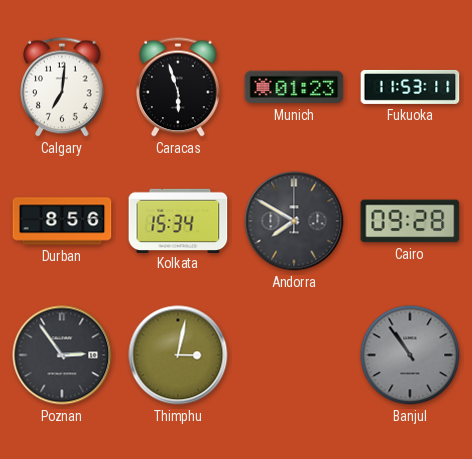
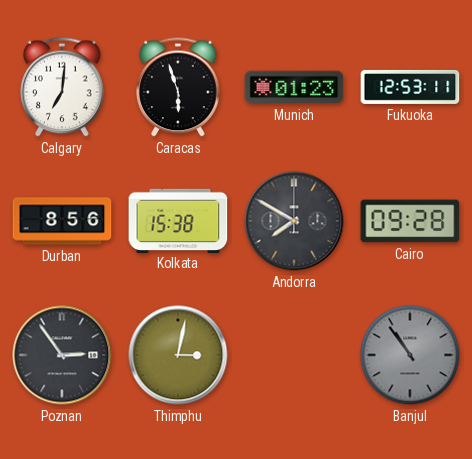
Fukuoka: 11:53 -> 12:53 (410, 87)
Kolkata: 15:34 -> 15:38 (178, 220)
